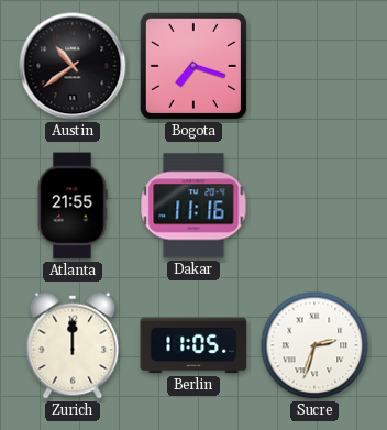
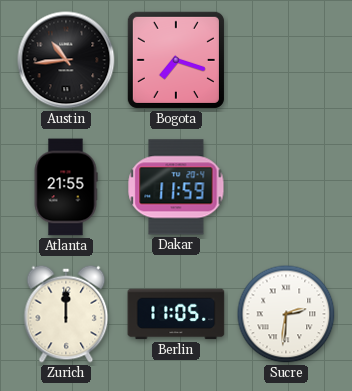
Austin: 10:39 -> 10:44 (66, 60)
Dakar: 11:16 -> 11:59 (176, 187)
Sucre: 2:33 -> 2:31 (286, 314)
